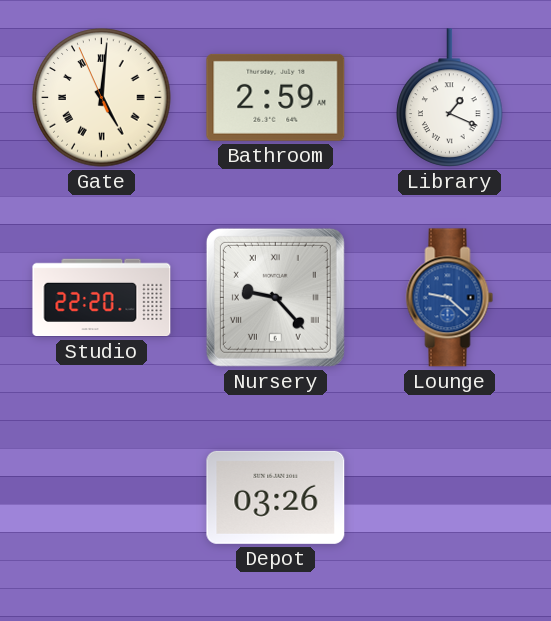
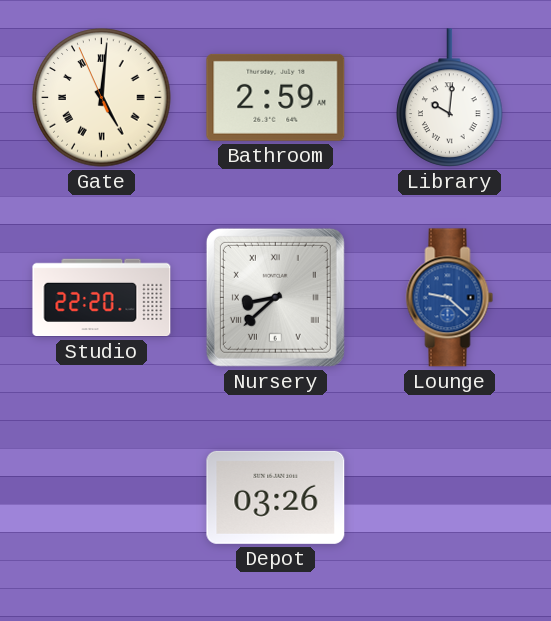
Library: 1:19 -> 10:01 (450, 98)
Nursery: 9:23 -> 8:38 (275, 297)
